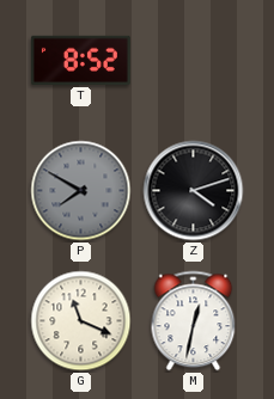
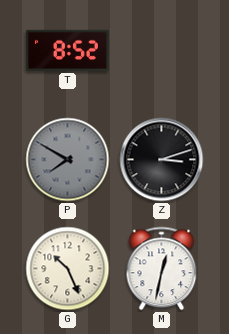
Z: 4:12 -> 3:12 (162, 160)
G: 11:19 -> 10:26 (68, 269)
